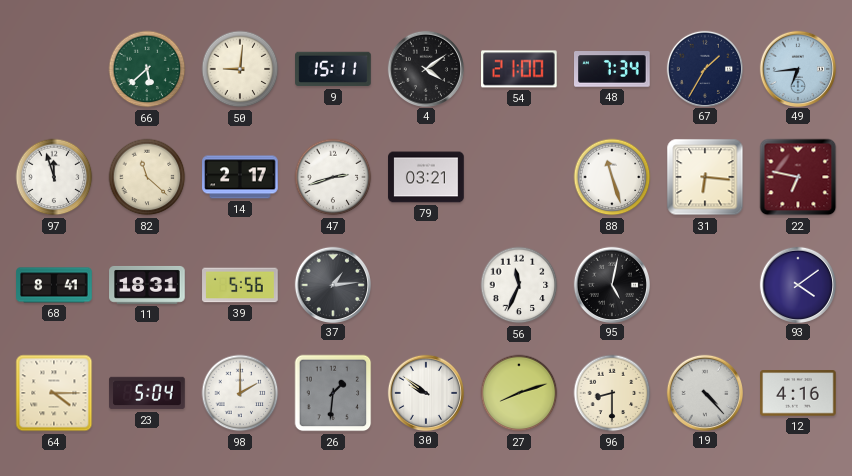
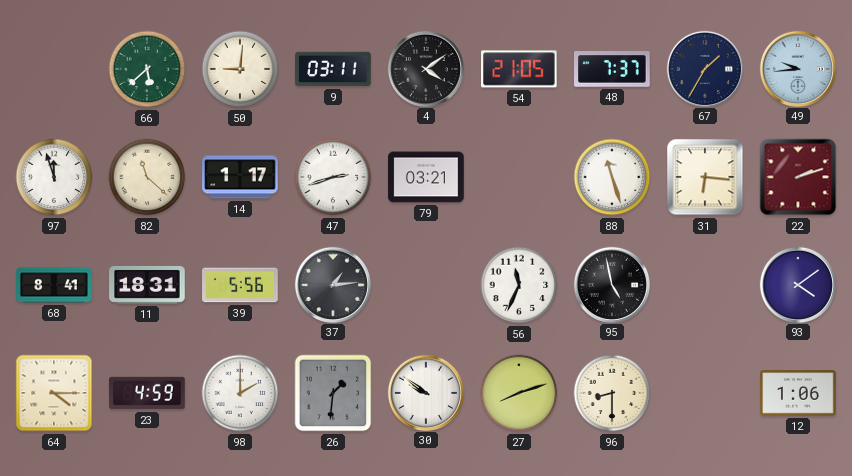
9: 15:11 -> 03:11 (333, 69)
54: 21:00 -> 21:05 (520, 69)
48: 7:34 -> 7:37 (613, 69)
49: 6:44 -> 9:44 (797, 68)
14: 2:17 -> 1:17 (240, 177)
22: 6:47 -> 2:12 (798, 177)
95: 5:02 -> 4:58 (611, 284)
23: 5:04 -> 4:59 (147, 393)
19: 4:23 -> none (704, 392)
12: 4:16 -> 1:06 (798, 393)
